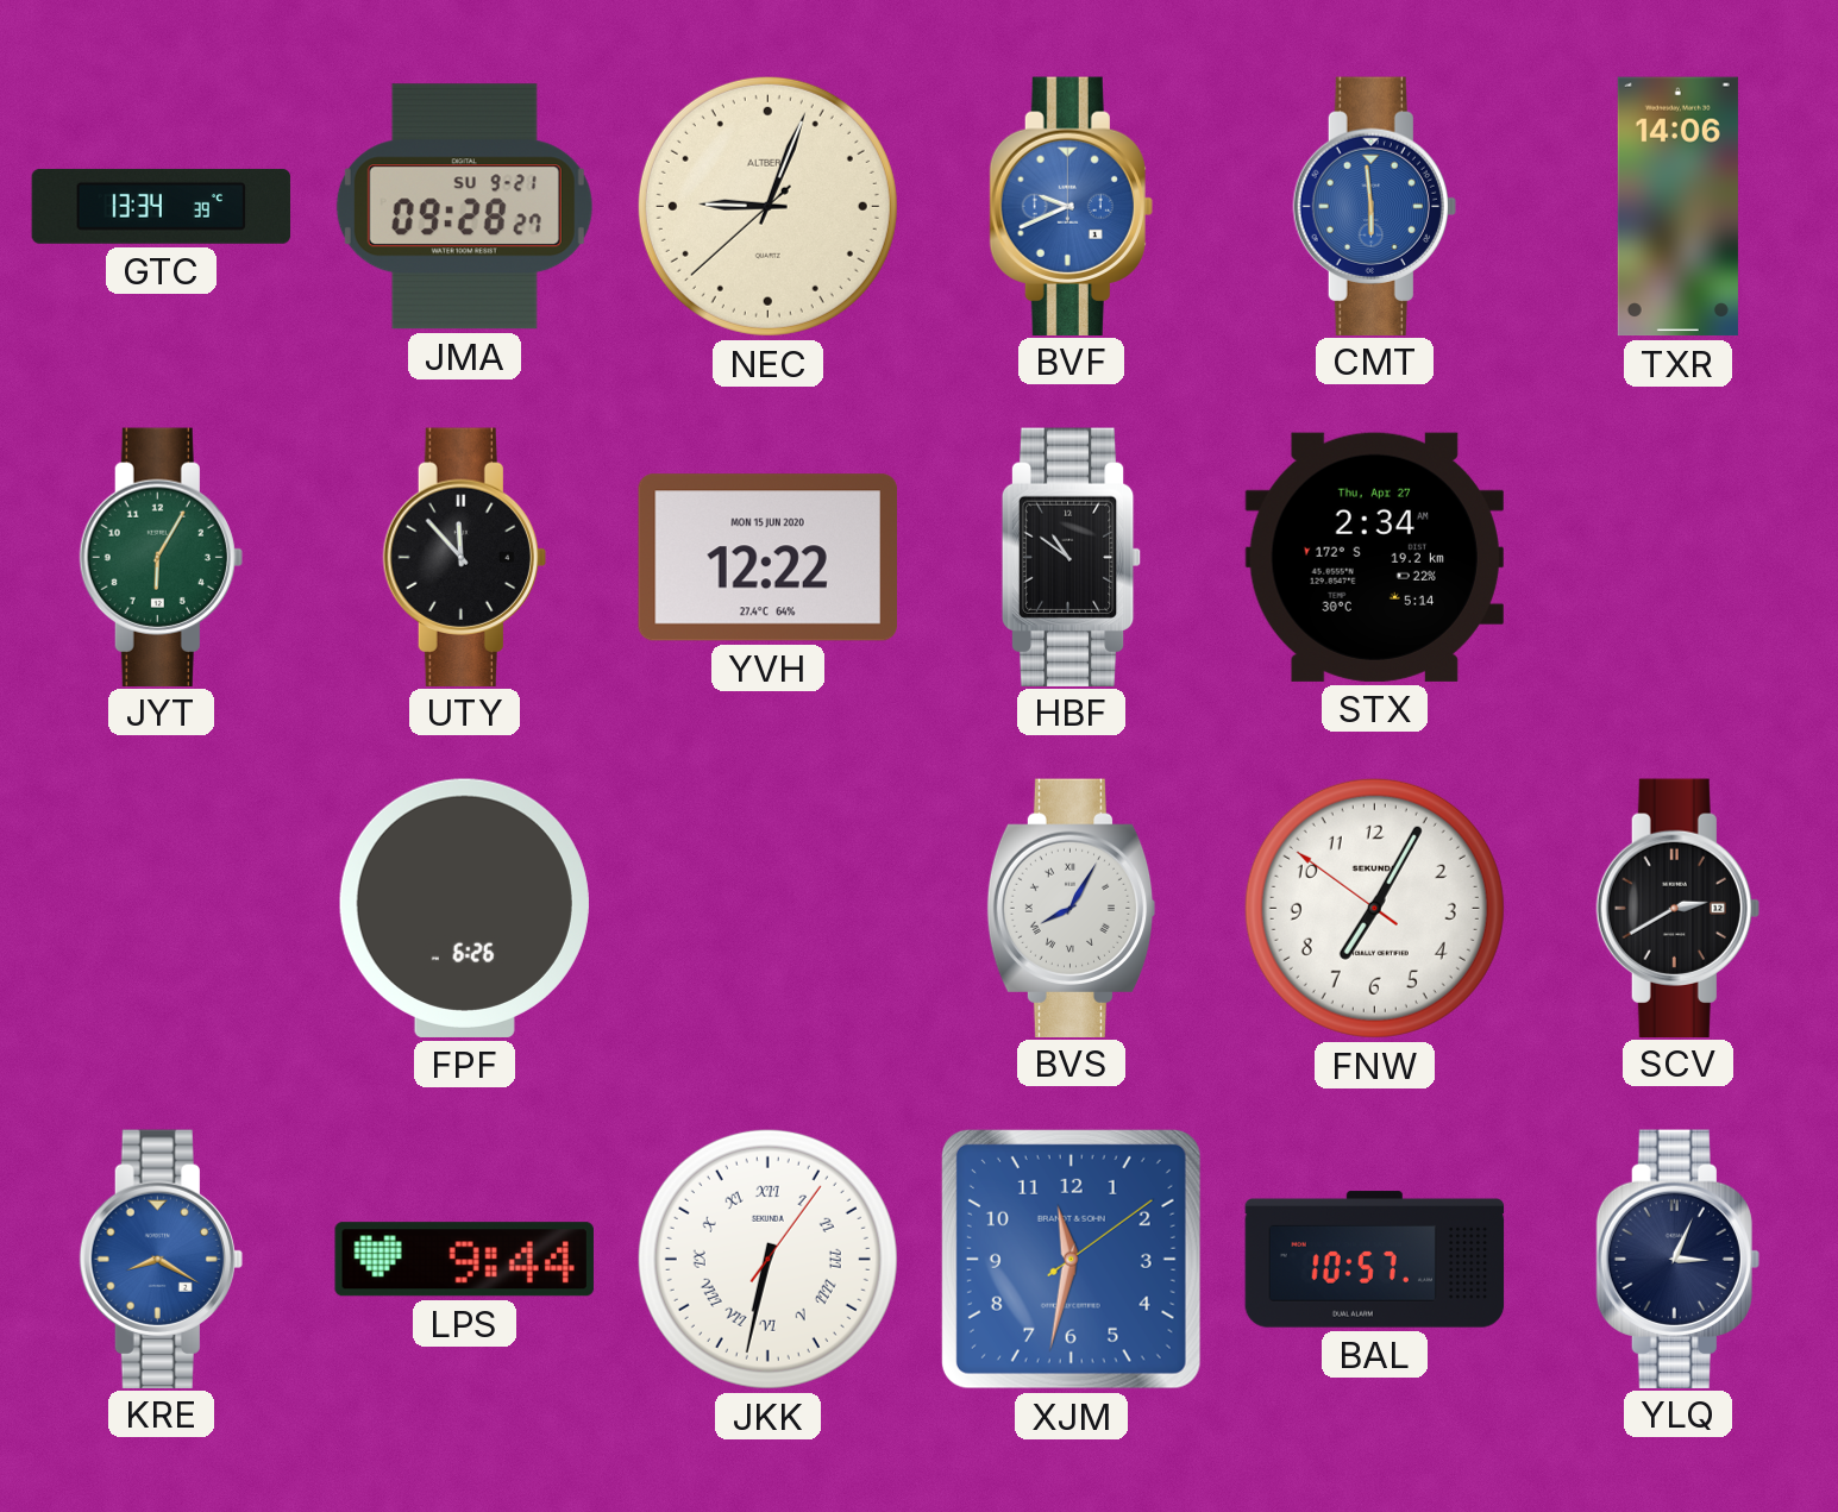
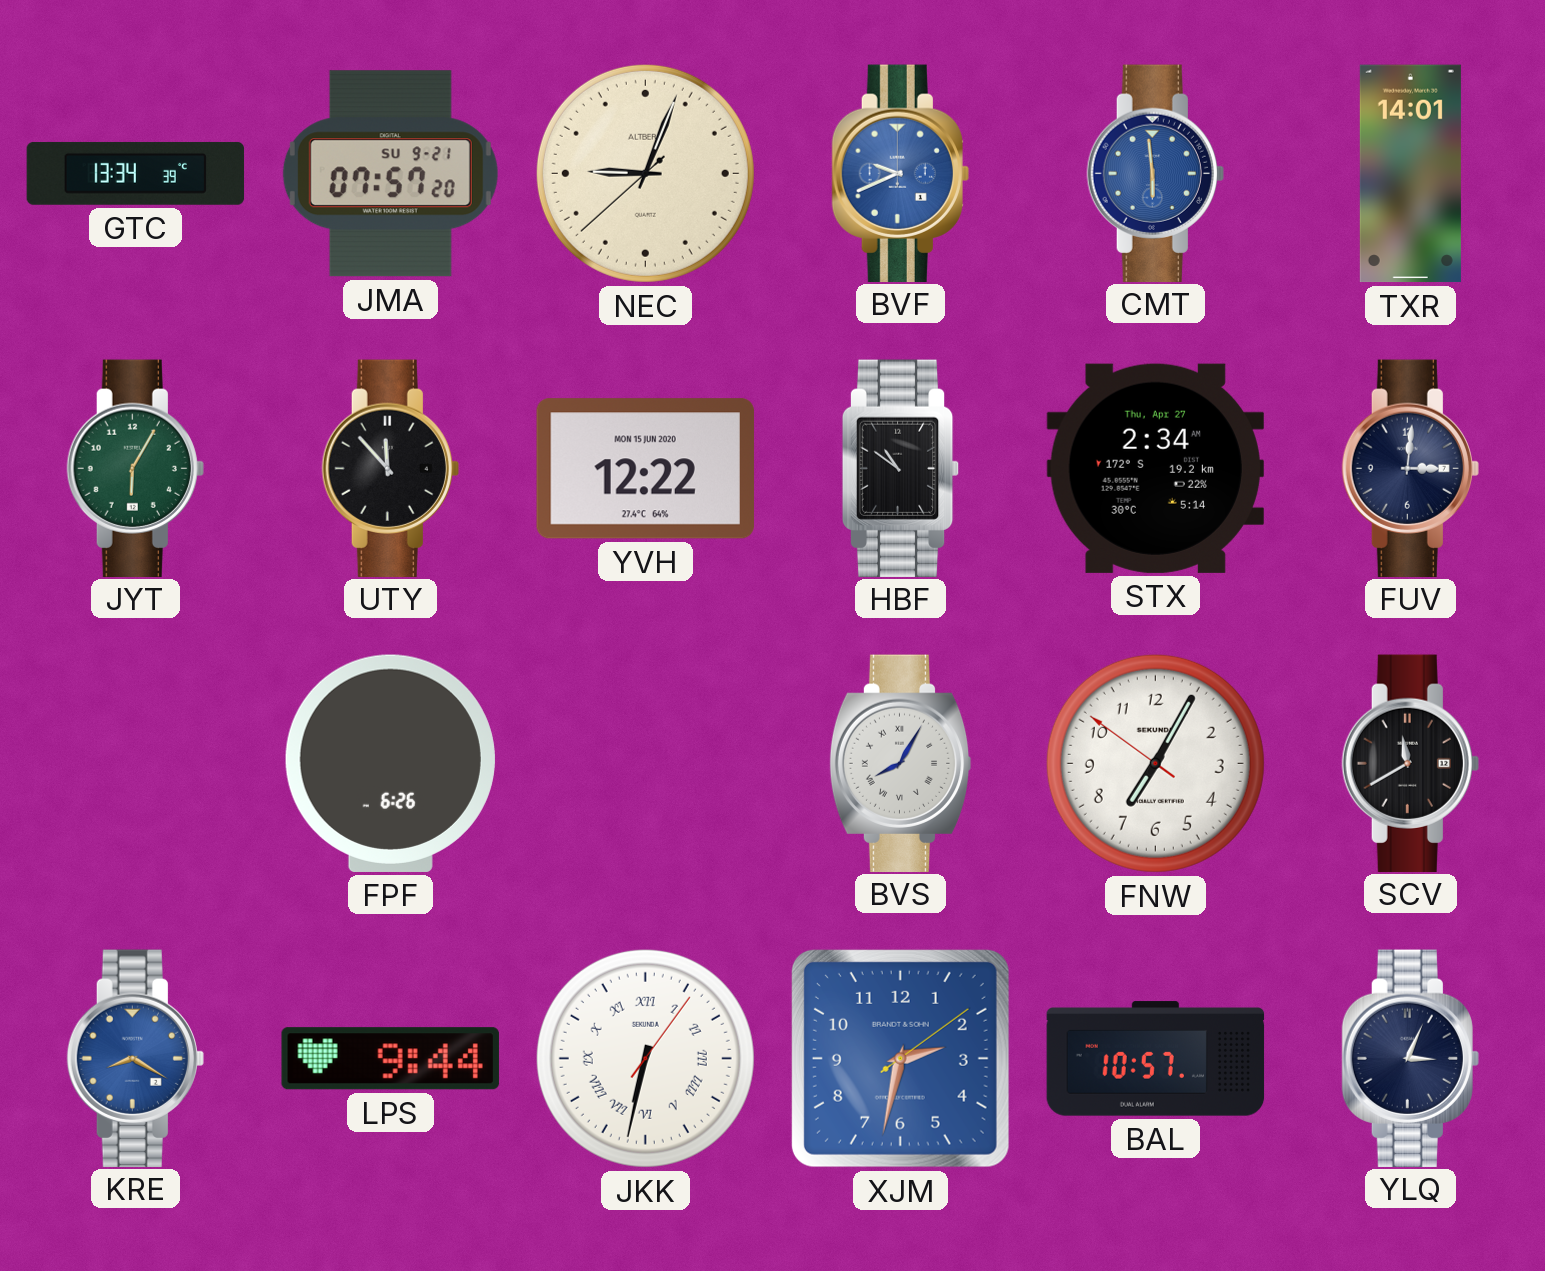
JMA: 09:28 -> 07:57 (390, 174)
TXR: 14:06 -> 14:01 (1410, 174)
FUV: none -> 3:01 (1410, 468)
SCV: 2:40 -> 11:40 (1410, 763)
XJM: 11:32 -> 2:32 (900, 1058)
